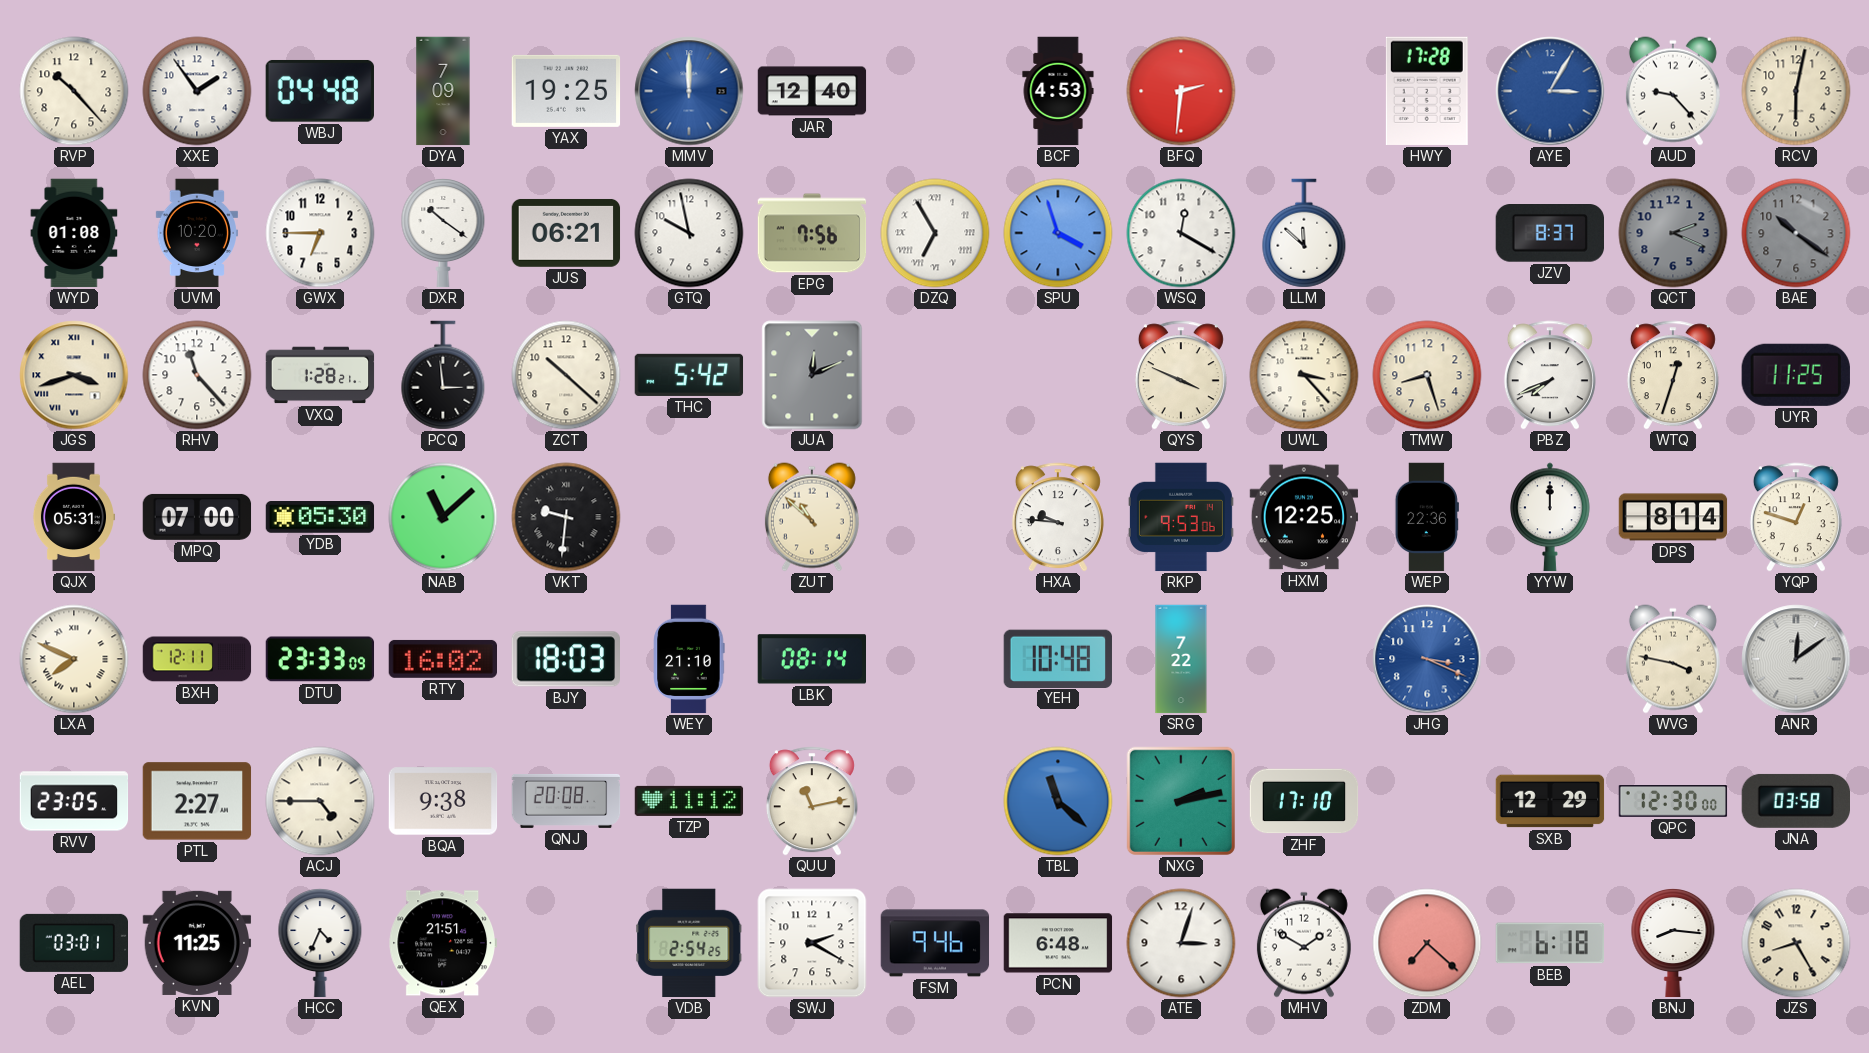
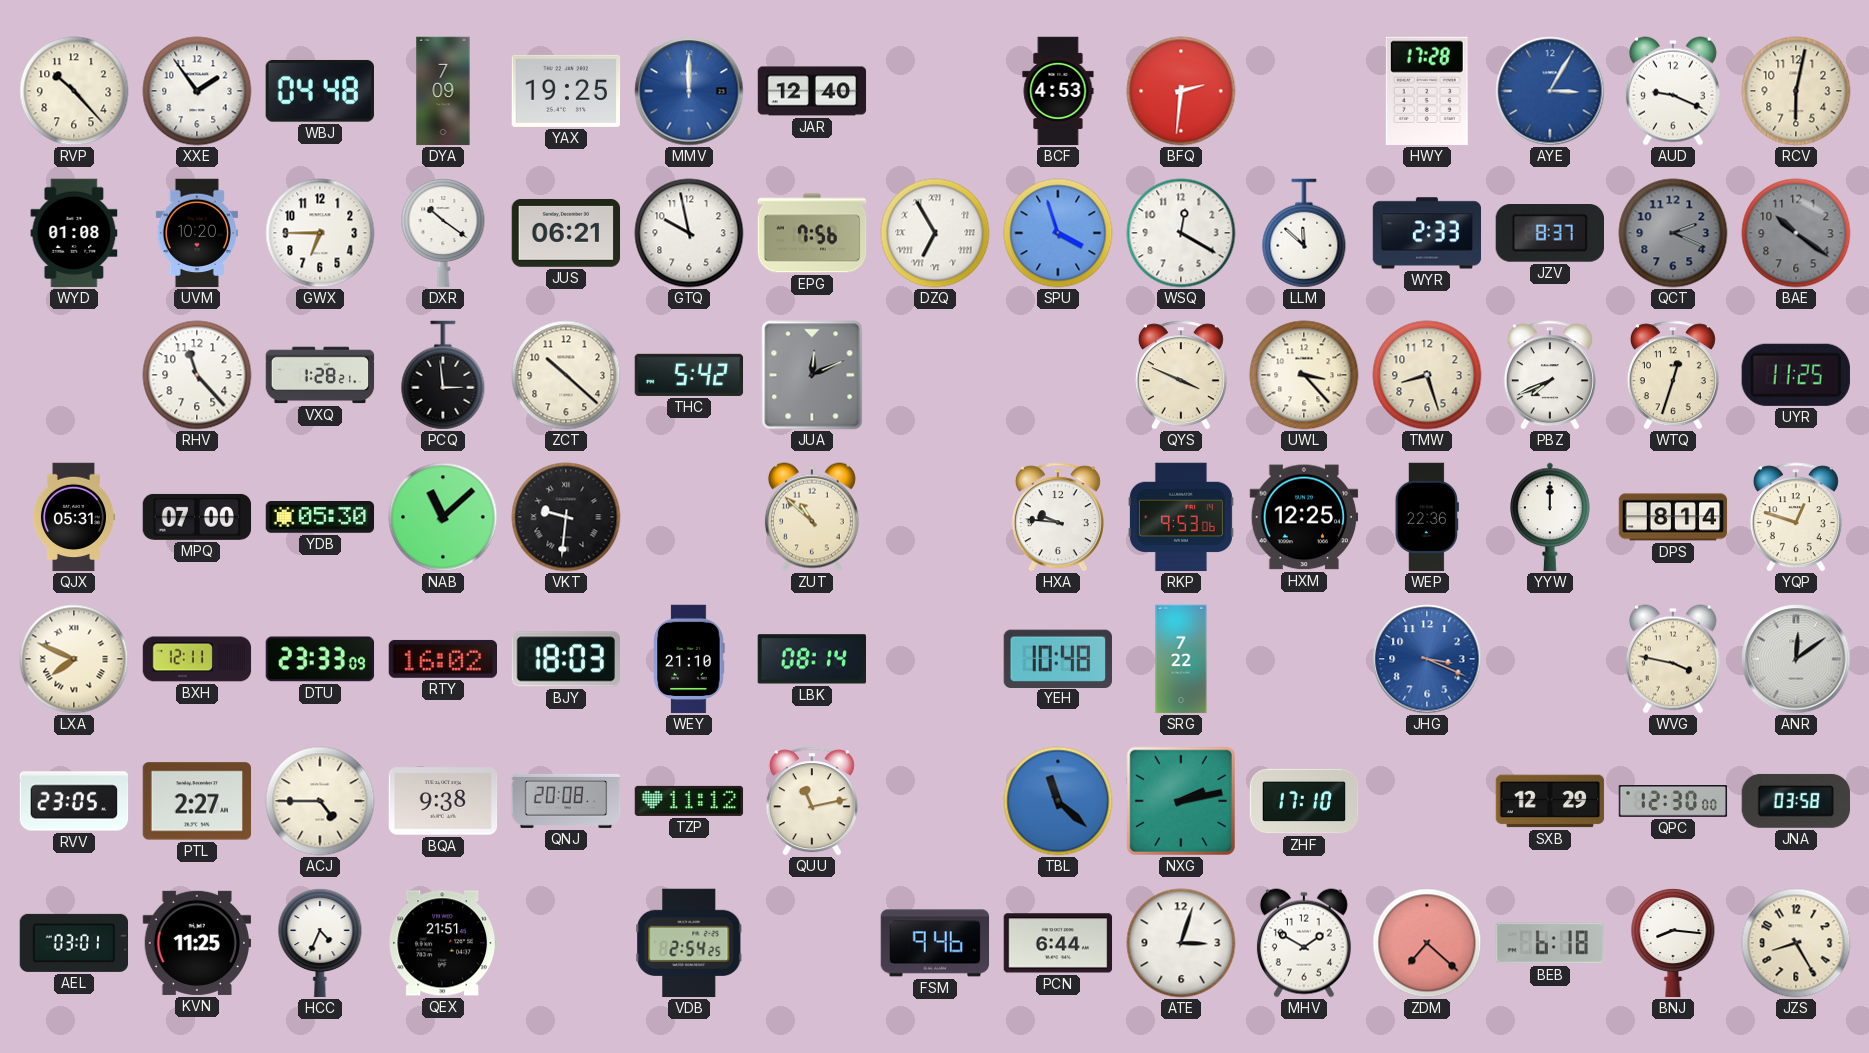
AUD: 9:23 -> 9:19 (1673, 91)
WYR: none -> 2:33 (1427, 233)
JGS: 3:42 -> none (74, 375)
SWJ: 2:20 -> none (812, 943)
PCN: 6:48 -> 6:44 (1058, 943)
